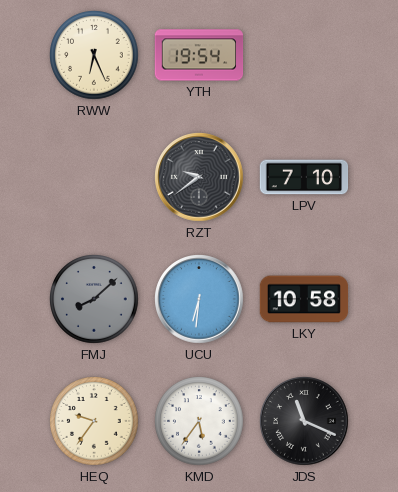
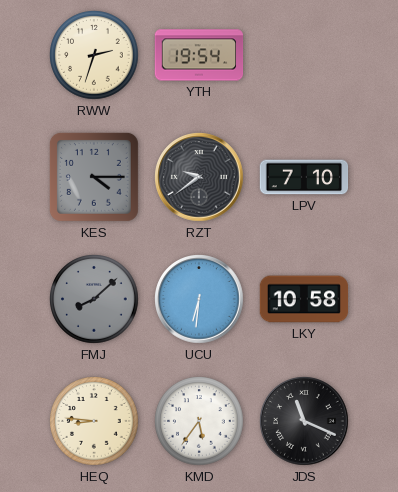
RWW: 6:26 -> 2:33 (94, 55)
KES: none -> 4:15 (94, 177)
HEQ: 9:36 -> 8:46 (94, 421)
